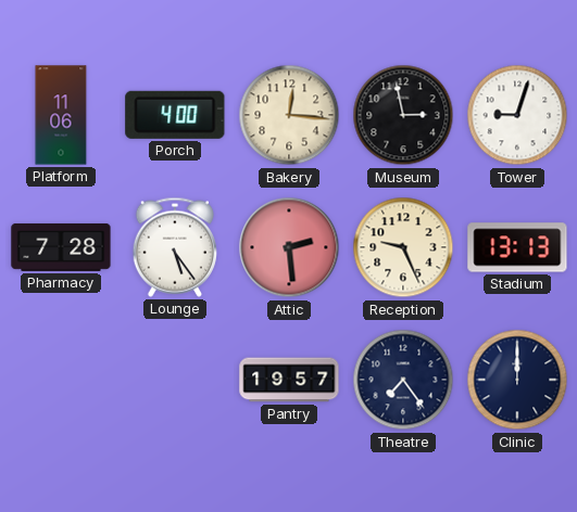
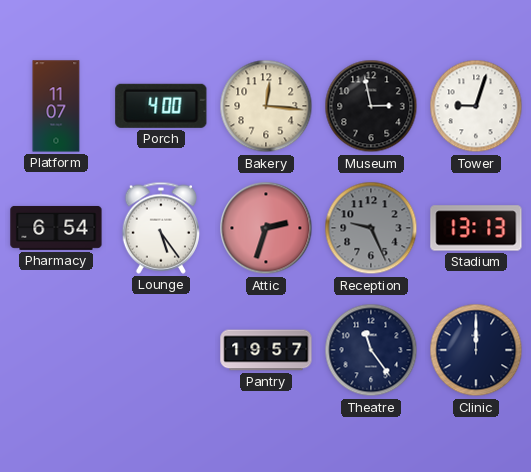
Platform: 11:06 -> 11:07 (56, 106)
Pharmacy: 7:28 -> 6:54 (56, 228)
Attic: 2:29 -> 2:33 (266, 228)
Reception dial: cream -> grey (371, 228)
Theatre: 7:24 -> 11:24 (371, 350)
